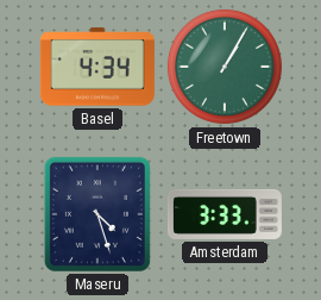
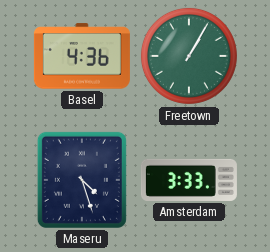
Basel: 4:34 -> 4:36 (82, 56)
